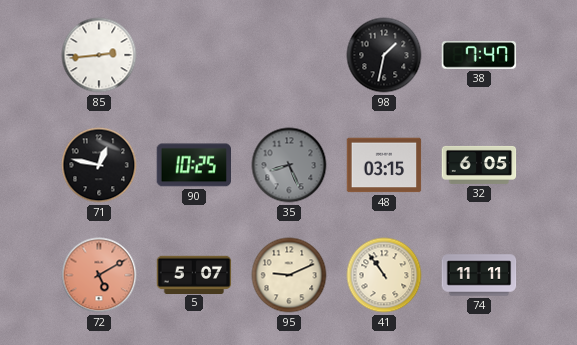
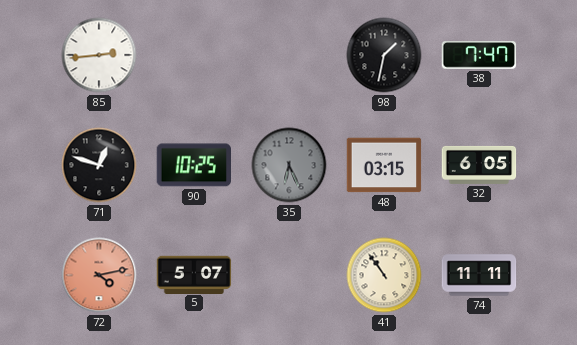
71: 12:47 -> 12:48 (99, 165)
35: 8:26 -> 6:26 (289, 165)
72: 5:10 -> 4:13 (99, 275)
95: 9:11 -> none (289, 275)
